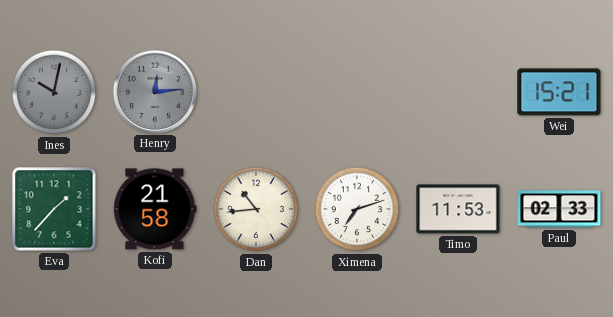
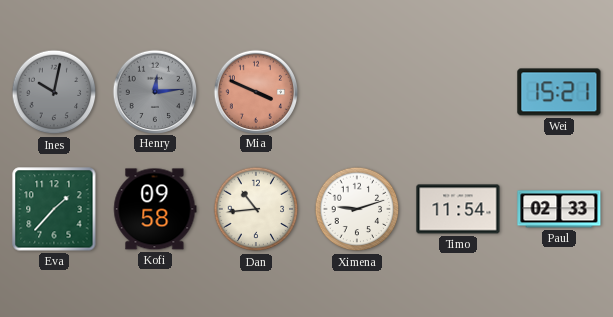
Mia: none -> 3:49 (255, 91)
Kofi: 21:58 -> 09:58 (155, 209)
Ximena: 7:12 -> 9:12 (357, 209)
Timo: 11:53 -> 11:54 (458, 209)
